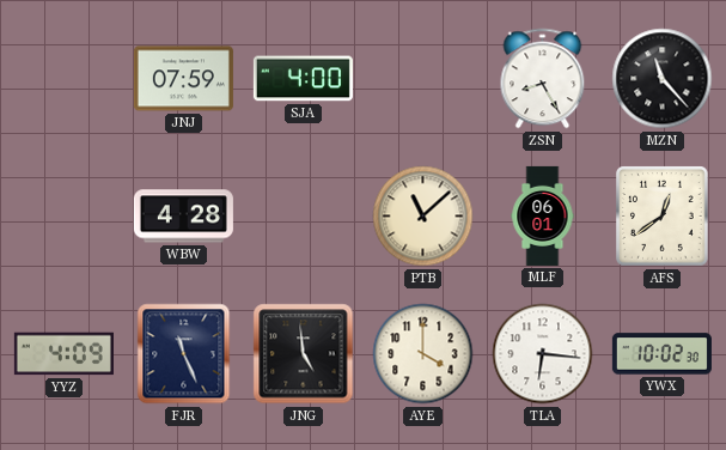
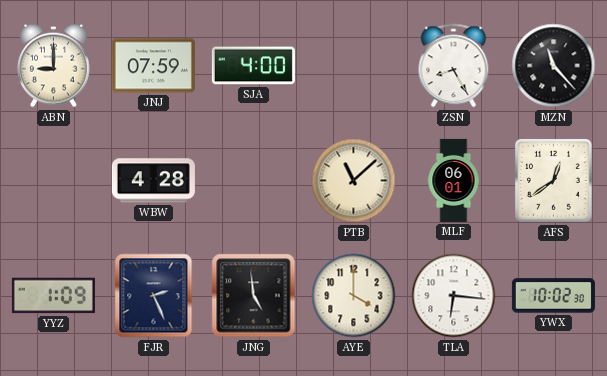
ABN: none -> 9:00 (53, 66)
YYZ: 4:09 -> 1:09 (53, 296)
FJR: 11:26 -> 2:26 (154, 296)
